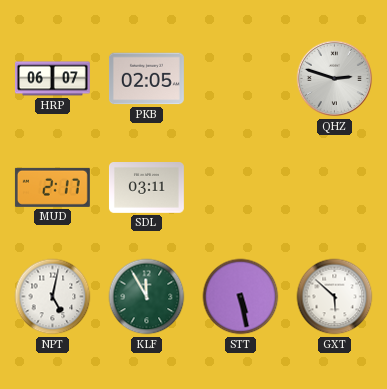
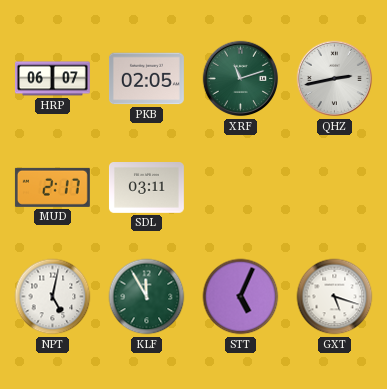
XRF: none -> 11:12 (241, 79)
QHZ: 2:48 -> 2:43 (335, 79)
STT: 5:28 -> 5:04 (241, 297)
GXT: 5:52 -> 5:18 (335, 297)
